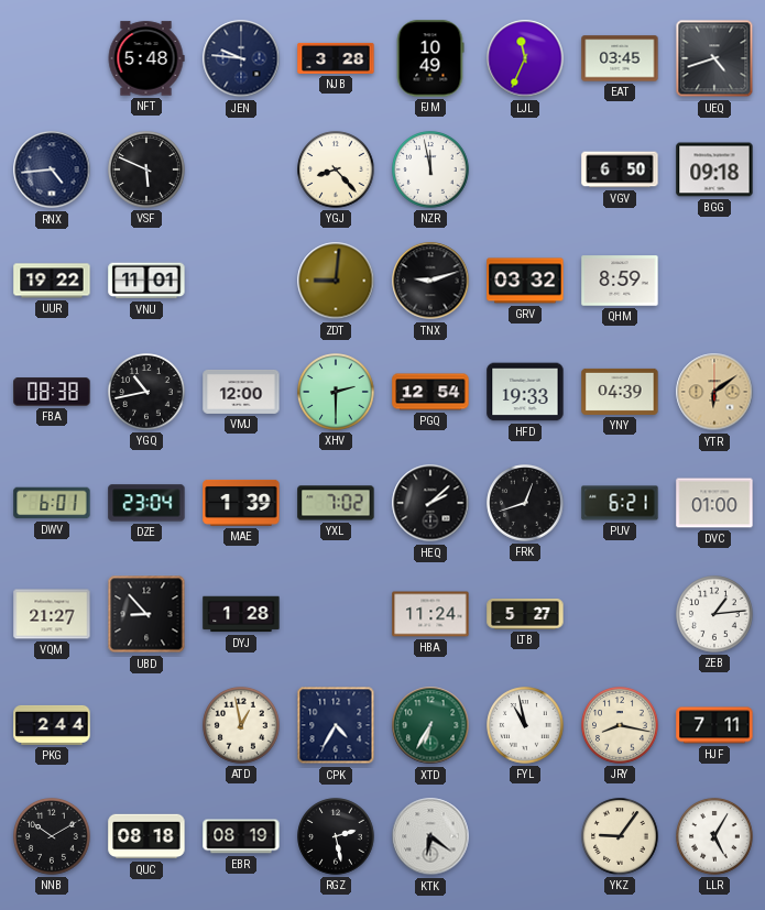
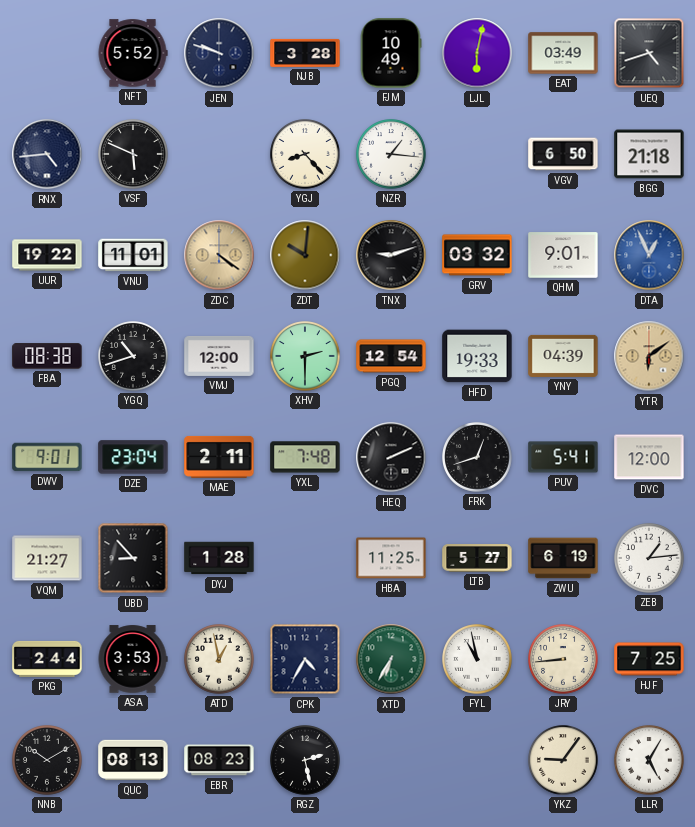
NFT: 5:48 -> 5:52 (133, 53)
JEN: 9:46 -> 9:48 (219, 53)
LJL: 11:34 -> 6:02 (477, 53)
EAT: 03:45 -> 03:49 (563, 53)
NZR: 11:58 -> 1:16 (391, 154)
BGG: 09:18 -> 21:18 (649, 154)
ZDC: none -> 4:21 (219, 255)
ZDT: 9:01 -> 10:01 (305, 255)
QHM: 8:59 -> 9:01 (563, 255)
DTA: none -> 12:56 (649, 255)
YGQ: 10:43 -> 10:42 (133, 356)
DWV: 6:01 -> 9:01 (47, 457)
MAE: 1:39 -> 2:11 (219, 457)
YXL: 7:02 -> 7:48 (305, 457)
HEQ: 2:08 -> 2:11 (391, 457)
PUV: 6:21 -> 5:41 (563, 457)
DVC: 01:00 -> 12:00 (649, 457)
HBA: 11:24 -> 11:25 (391, 558)
ZWU: none -> 6:19 (563, 558)
ASA: none -> 3:53 (133, 659)
JRY: 8:17 -> 8:44 (563, 659)
HJF: 7:11 -> 7:25 (649, 659)
QUC: 08:18 -> 08:13 (133, 760)
EBR: 08:19 -> 08:23 (219, 760)
KTK: 6:21 -> none (430, 836)
